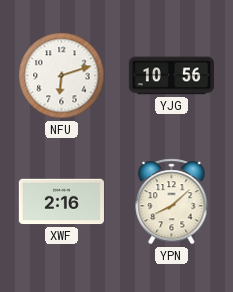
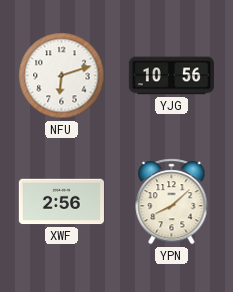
XWF: 2:16 -> 2:56 (61, 202)
